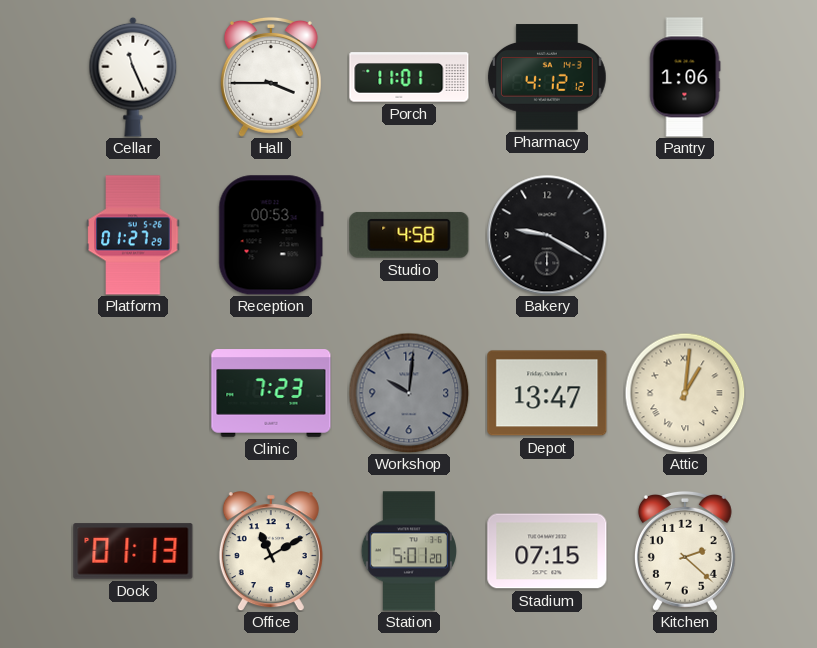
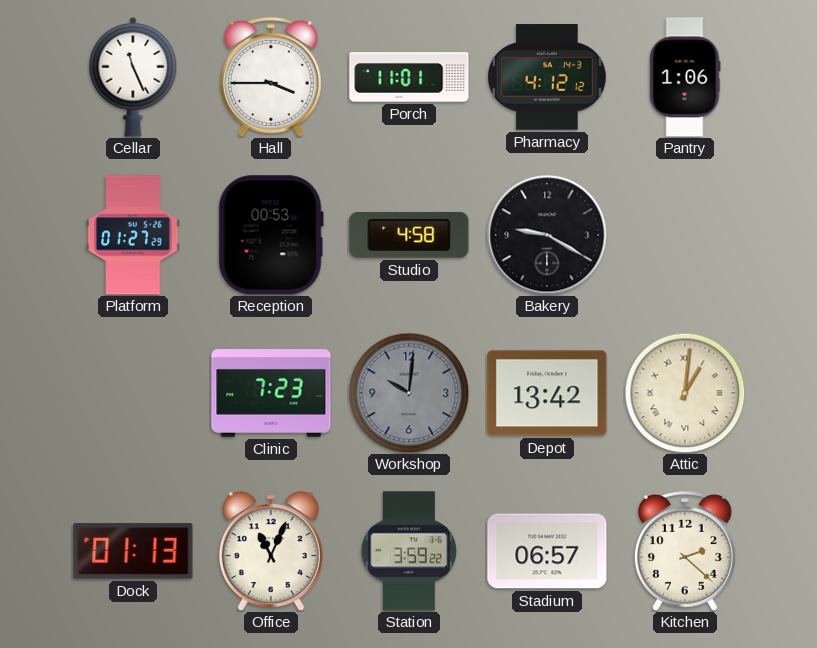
Depot: 13:47 -> 13:42 (547, 393)
Office: 11:10 -> 11:04 (271, 551)
Station: 5:01 -> 3:59 (408, 551)
Stadium: 07:15 -> 06:57 (547, 551)
